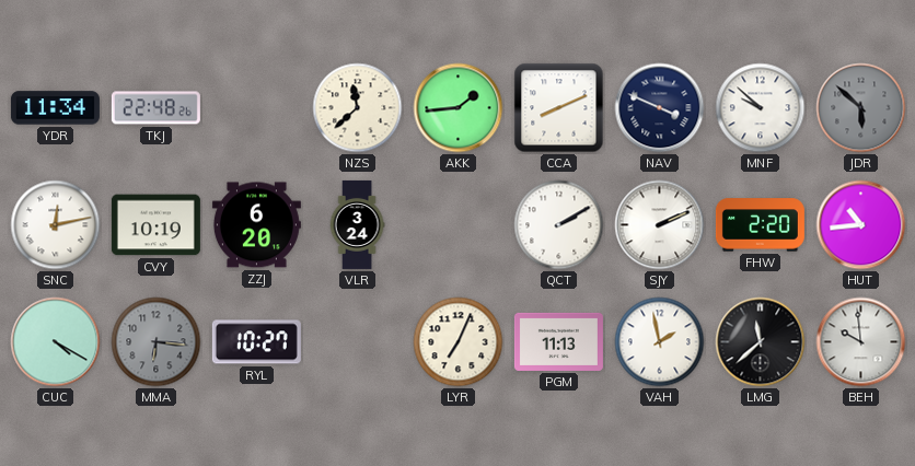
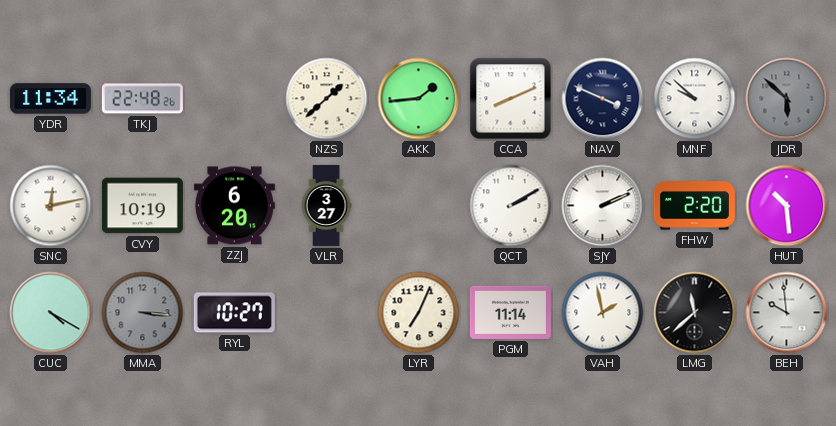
NZS: 11:38 -> 1:38 (327, 99)
VLR: 3:24 -> 3:27 (326, 205)
HUT: 10:44 -> 10:29 (787, 206)
MMA: 6:16 -> 3:16 (143, 313)
PGM: 11:13 -> 11:14 (510, 312)
